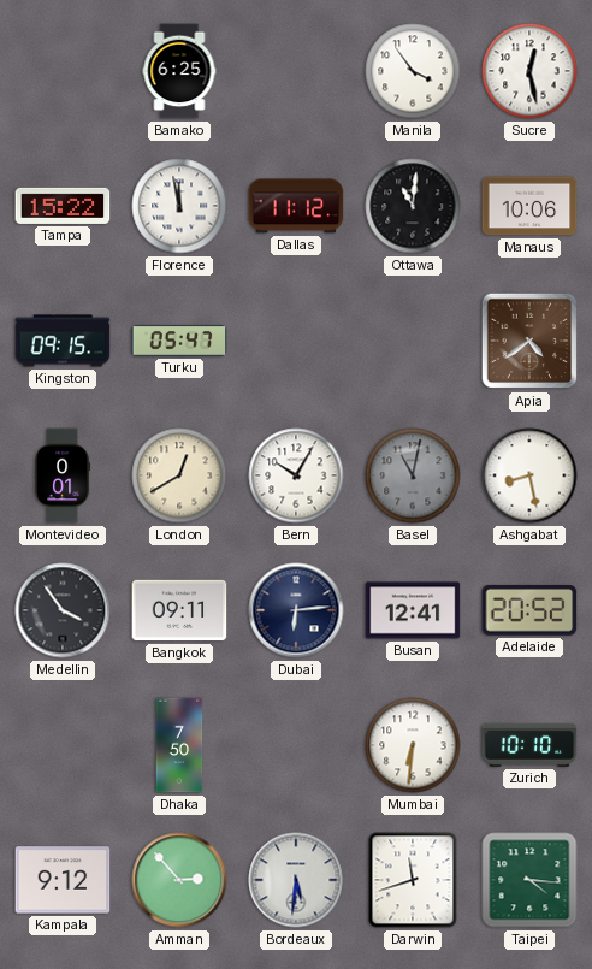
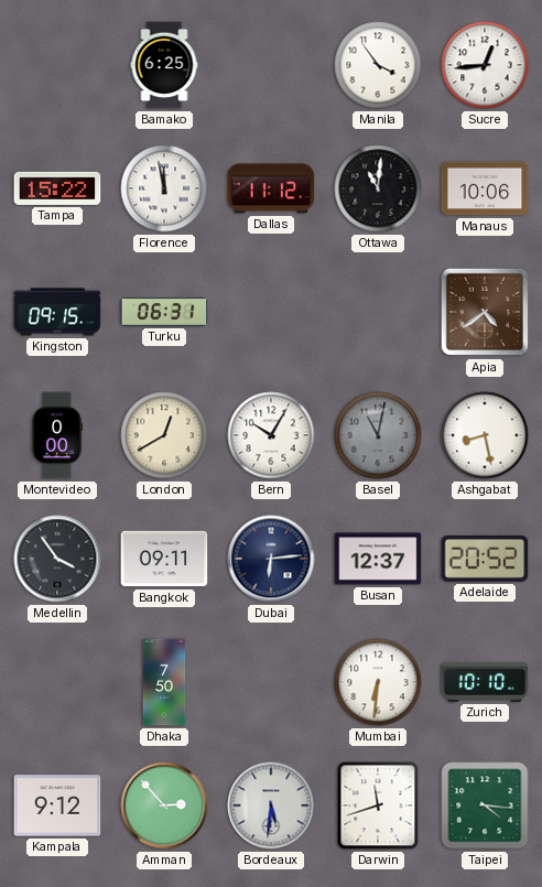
Sucre: 12:28 -> 12:44 (485, 65)
Turku: 05:47 -> 06:31 (164, 312)
Montevideo: 0:01 -> 0:00 (57, 435)
Busan: 12:41 -> 12:37 (378, 559)
